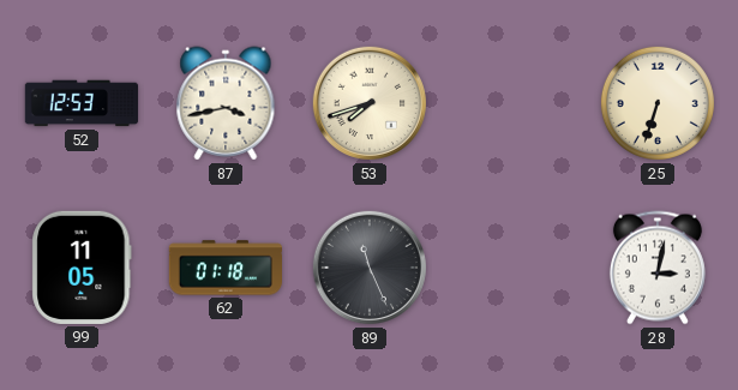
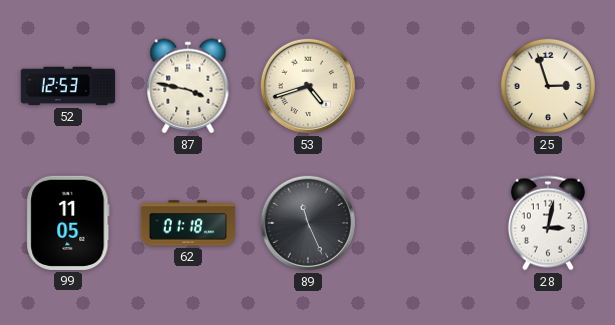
87: 3:43 -> 3:47 (188, 86)
53: 7:42 -> 4:42 (308, 86)
25: 6:33 -> 2:57 (548, 86)
